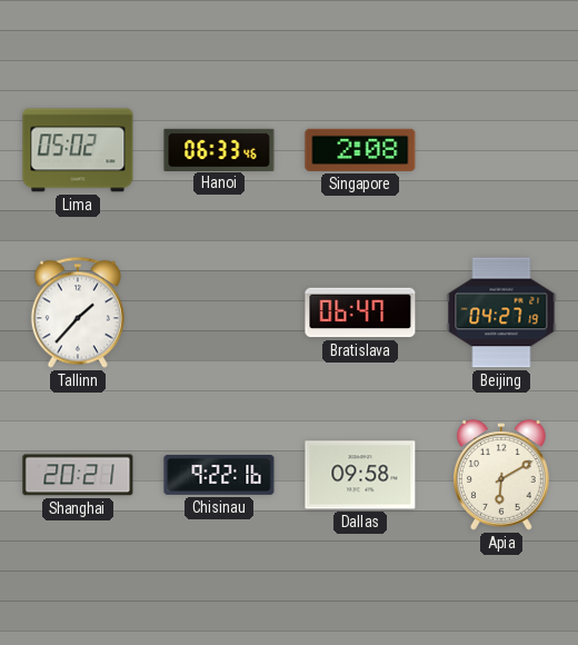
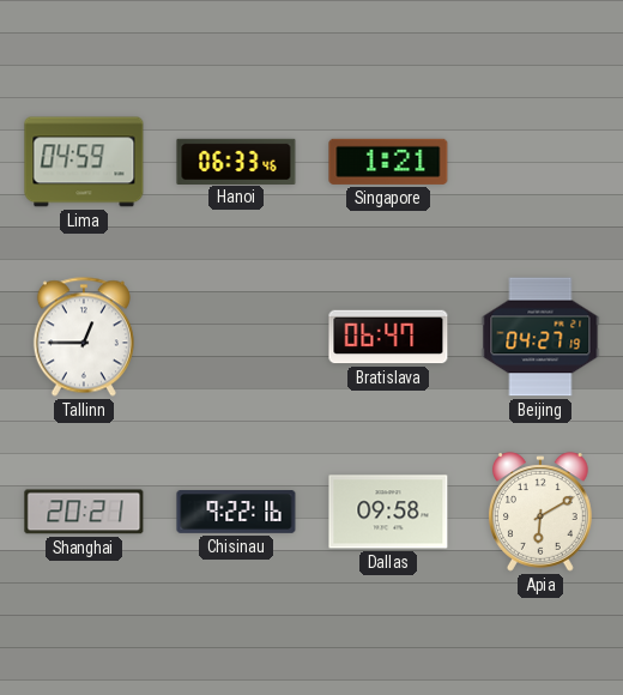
Lima: 05:02 -> 04:59 (84, 162)
Singapore: 2:08 -> 1:21 (388, 162)
Tallinn: 1:37 -> 12:45 (84, 337)
